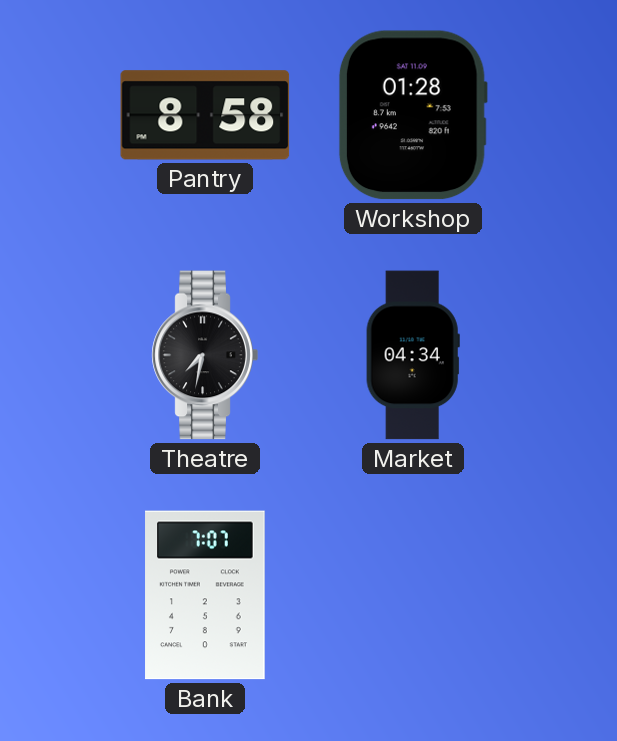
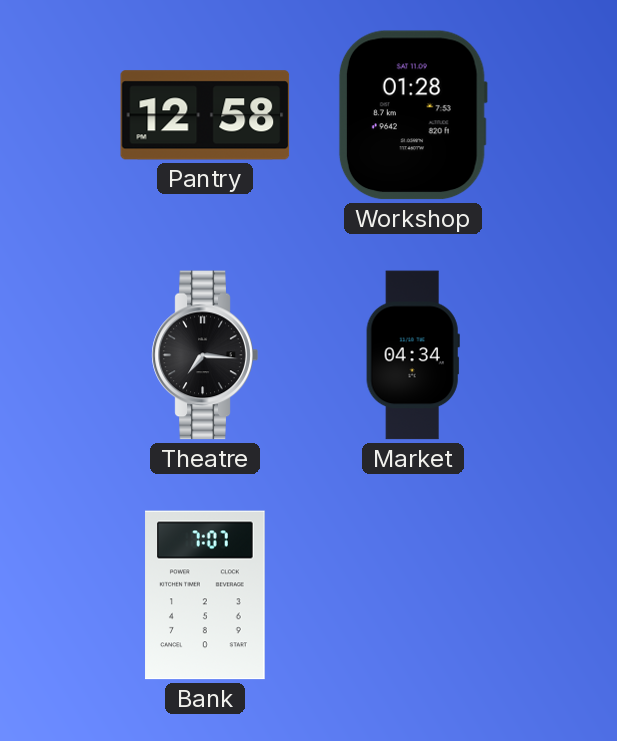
Pantry: 8:58 -> 12:58 (205, 115)
Theatre: 7:32 -> 7:16 (205, 355)
